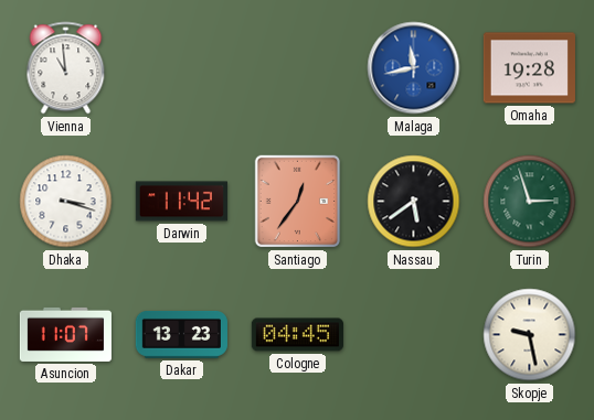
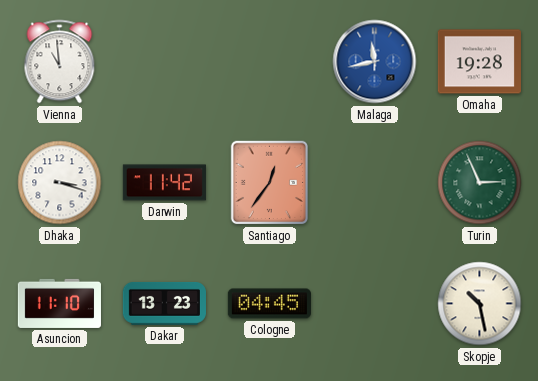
Nassau: 5:39 -> none (414, 202)
Turin: 2:57 -> 2:56 (480, 183)
Asuncion: 11:07 -> 11:10 (59, 303)
Skopje: 9:28 -> 10:28 (480, 304)
